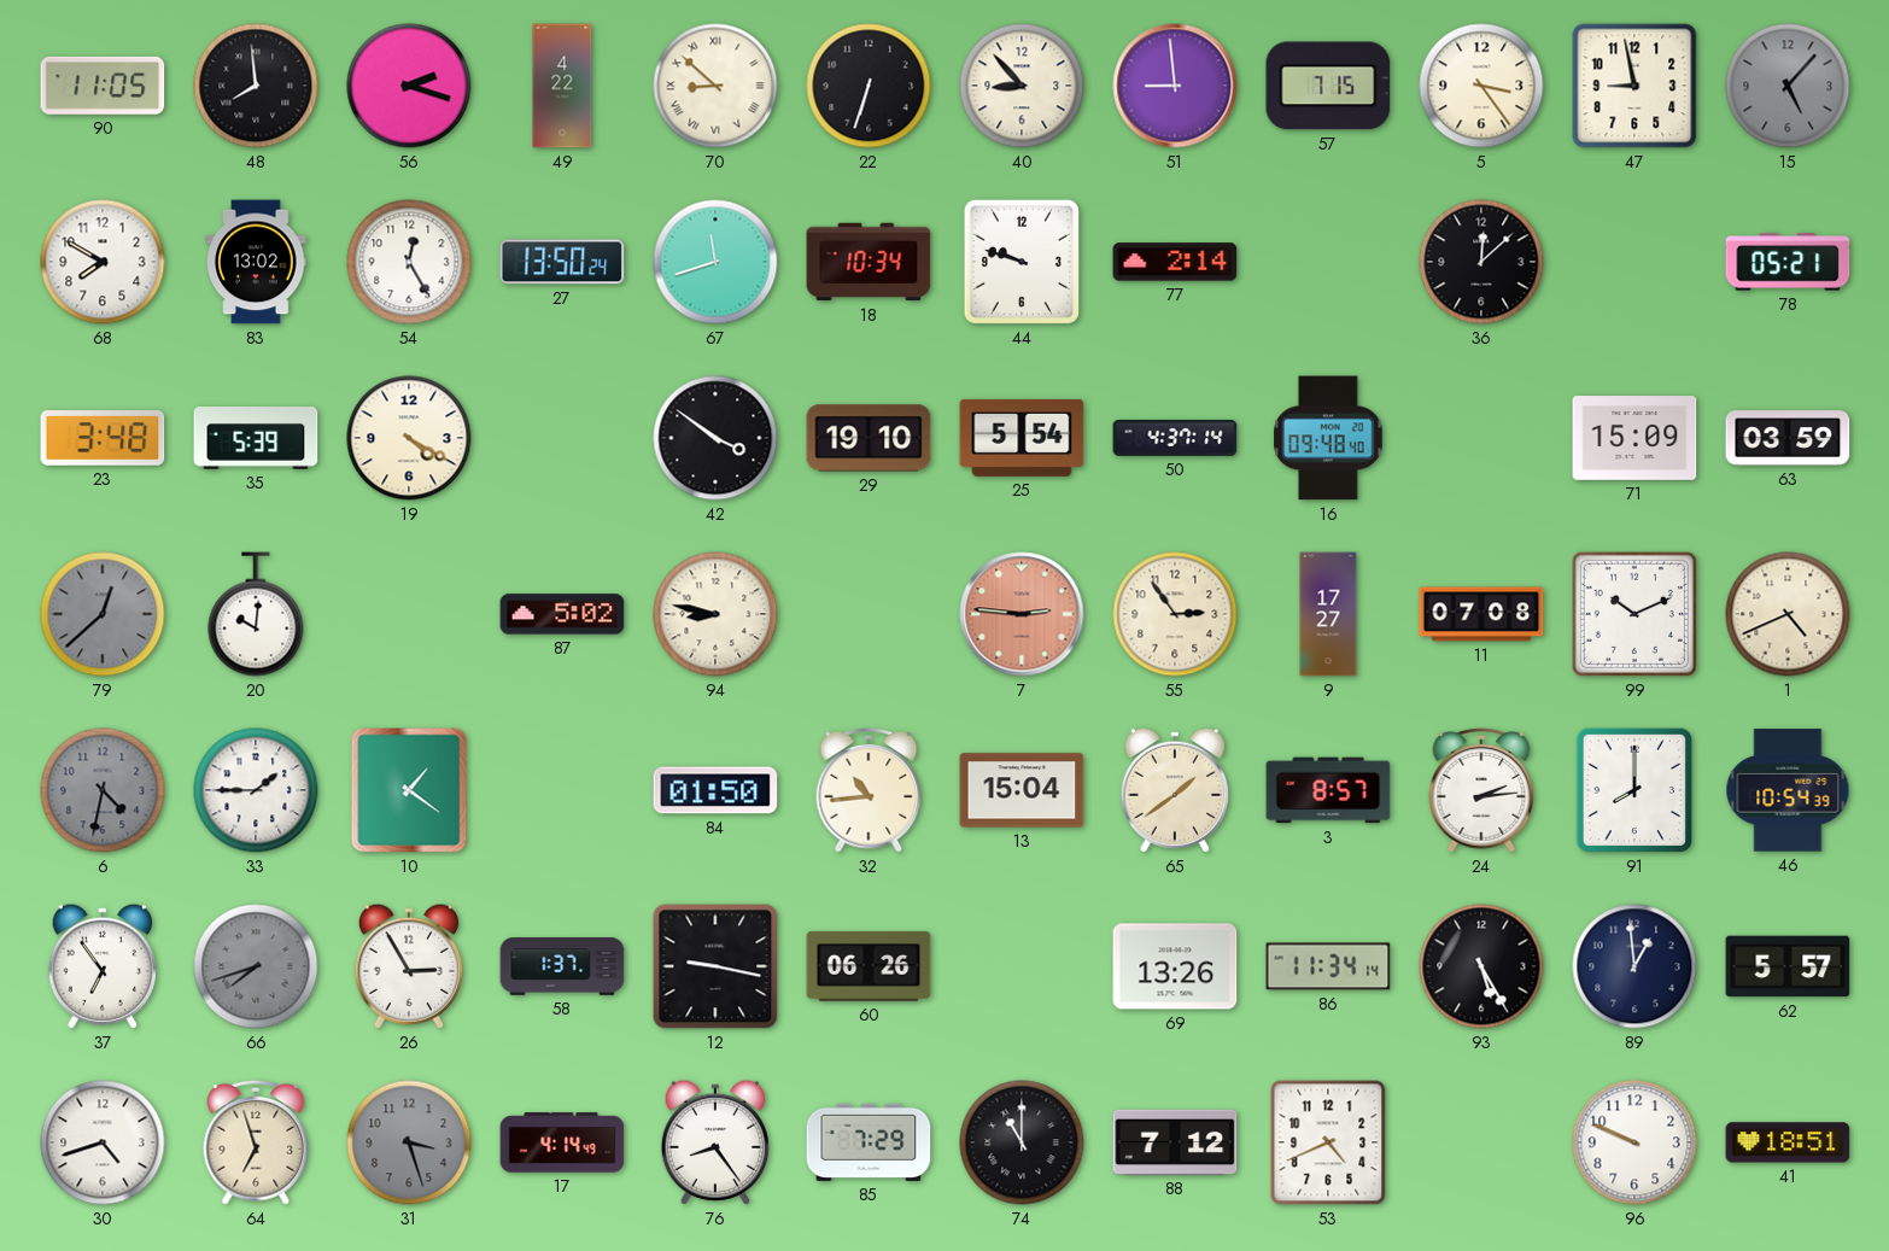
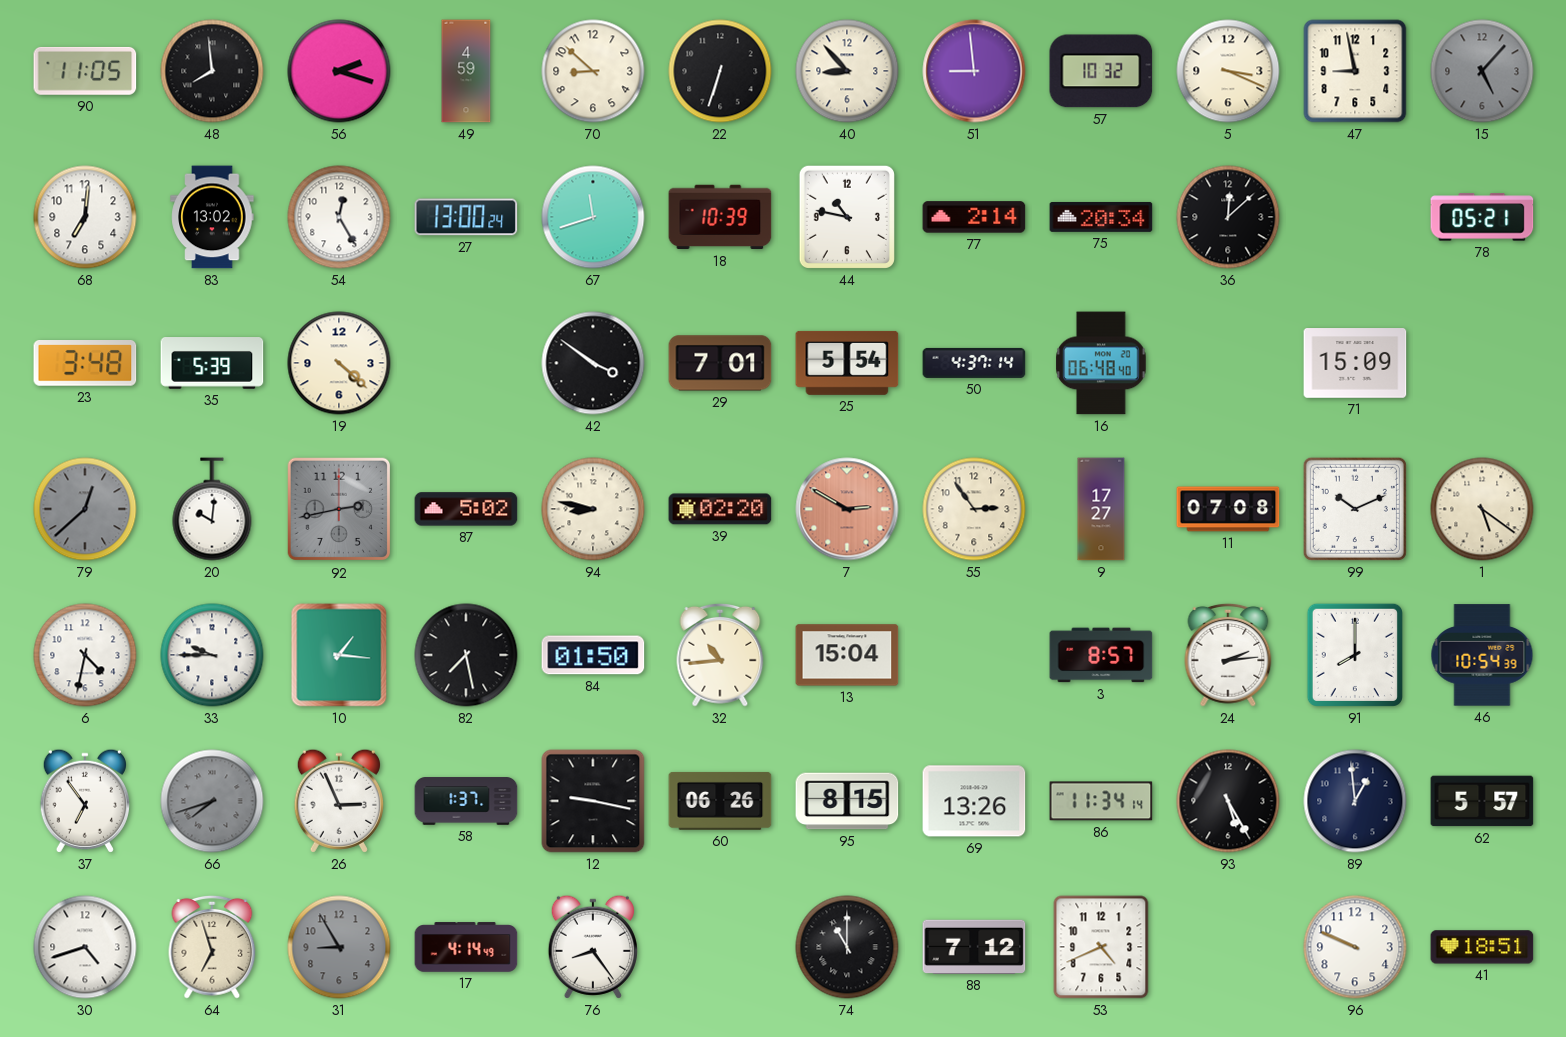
49: 4:22 -> 4:59 (466, 71)
70 numerals: Roman -> Arabic (593, 71)
57: 7:15 -> 10:32 (1101, 71)
5: 3:24 -> 3:19 (1228, 71)
68: 7:50 -> 7:01 (85, 217)
27: 13:50 -> 13:00 (466, 217)
18: 10:34 -> 10:39 (720, 217)
44: 9:48 -> 10:47 (847, 217)
75: none -> 20:34 (1101, 217)
19: 4:20 -> 4:22 (339, 363)
29: 19:10 -> 7:01 (720, 363)
16: 09:48 -> 06:48 (1101, 363)
63: 03:59 -> none (1788, 438)
92: none -> 2:43 (339, 509)
39: none -> 02:20 (720, 509)
7: 2:46 -> 2:50 (847, 509)
1: 4:41 -> 5:21 (1482, 509)
6 dial: grey -> white (85, 655)
33: 1:45 -> 9:45 (212, 655)
10: 1:21 -> 1:16 (339, 655)
82: none -> 7:28 (466, 655)
65: 1:39 -> none (1175, 790)
26: 2:55 -> 2:56 (339, 801)
95: none -> 8:15 (847, 801)
31: 3:27 -> 8:55 (339, 947)
85: 7:29 -> none (869, 1142)
